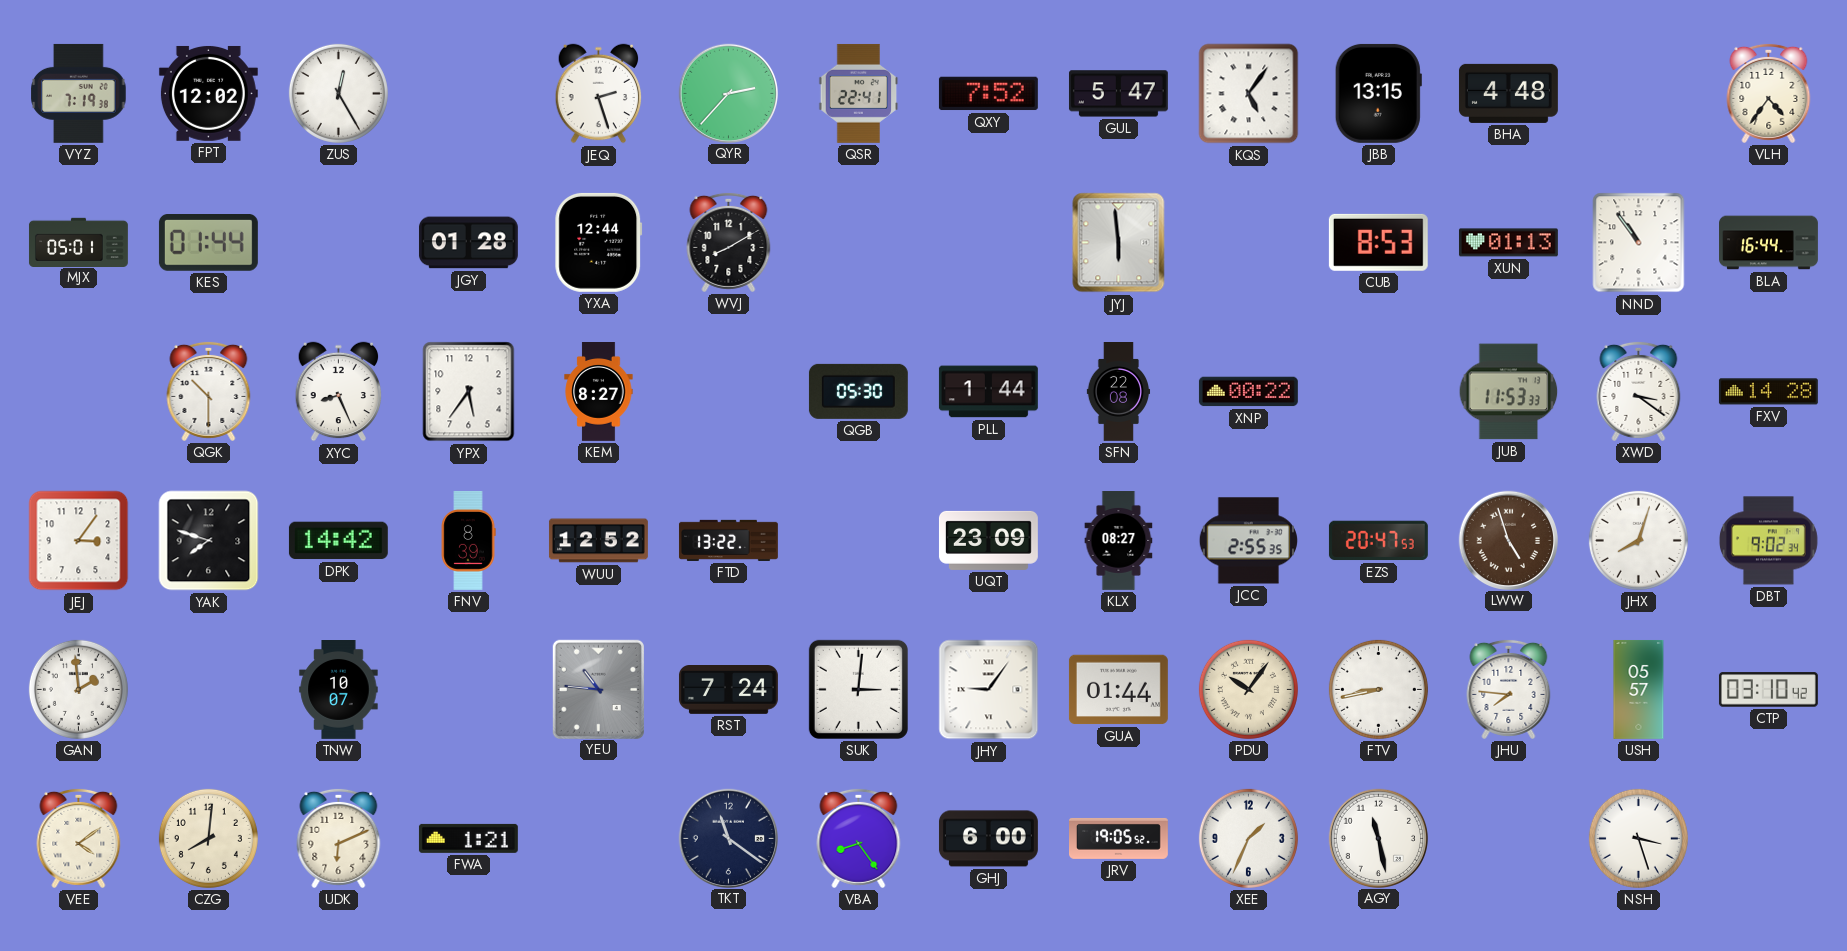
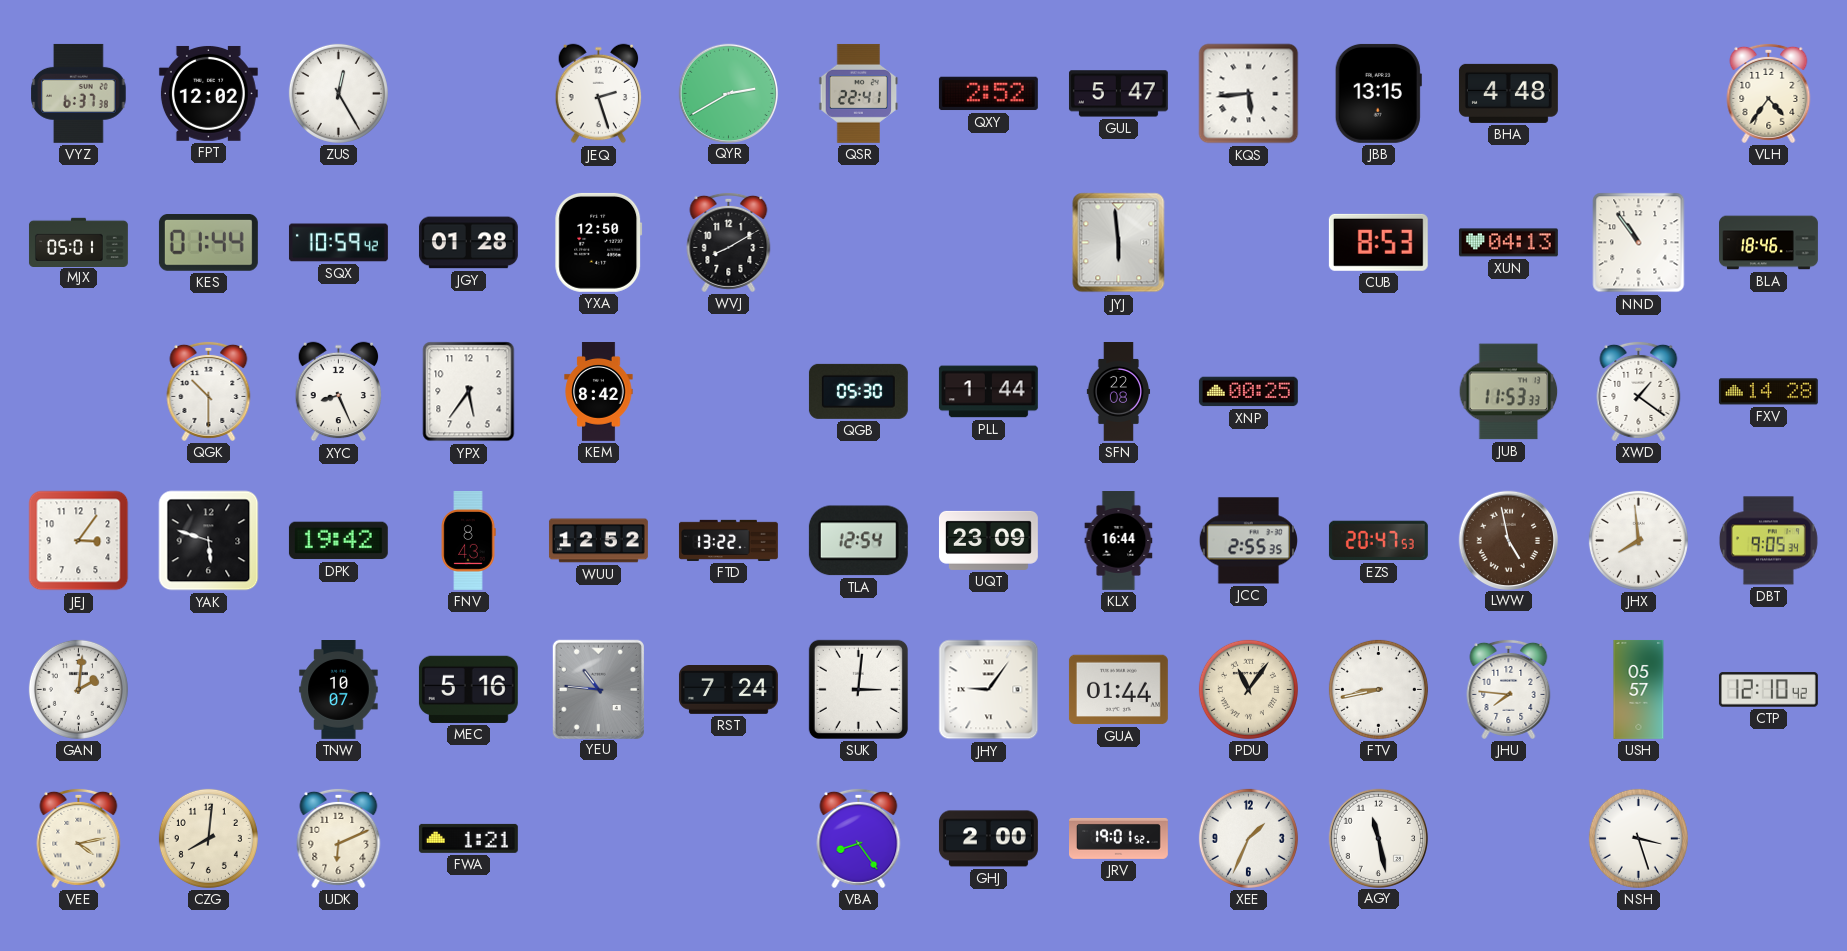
VYZ: 7:19 -> 6:37 (79, 93)
QYR: 2:37 -> 2:40 (728, 93)
QXY: 7:52 -> 2:52 (988, 94)
KQS: 5:06 -> 5:44 (1249, 94)
SQX: none -> 10:59 (338, 243)
YXA: 12:44 -> 12:50 (599, 242)
XUN: 01:13 -> 04:13 (1508, 243)
BLA: 16:44 -> 18:46 (1769, 243)
KEM: 8:27 -> 8:42 (599, 392)
XNP: 00:22 -> 00:25 (1248, 392)
XWD: 3:21 -> 1:21 (1639, 391)
YAK: 7:48 -> 5:48 (209, 541)
DPK: 14:42 -> 19:42 (338, 541)
FNV: 8:39 -> 8:43 (468, 540)
TLA: none -> 12:54 (858, 541)
KLX: 08:27 -> 16:44 (1119, 541)
LWW: 4:57 -> 4:58 (1508, 540)
JHX: 8:03 -> 7:59 (1638, 540)
DBT: 9:02 -> 9:05 (1768, 541)
GAN: 1:59 -> 2:01 (78, 689)
MEC: none -> 5:16 (468, 689)
PDU: 10:06 -> 11:06 (1248, 689)
CTP: 03:10 -> 12:10 (1768, 690)
VEE: 4:09 -> 4:13 (79, 838)
TKT: 11:21 -> none (728, 838)
GHJ: 6:00 -> 2:00 (988, 839)
JRV: 19:05 -> 19:01 (1119, 838)
